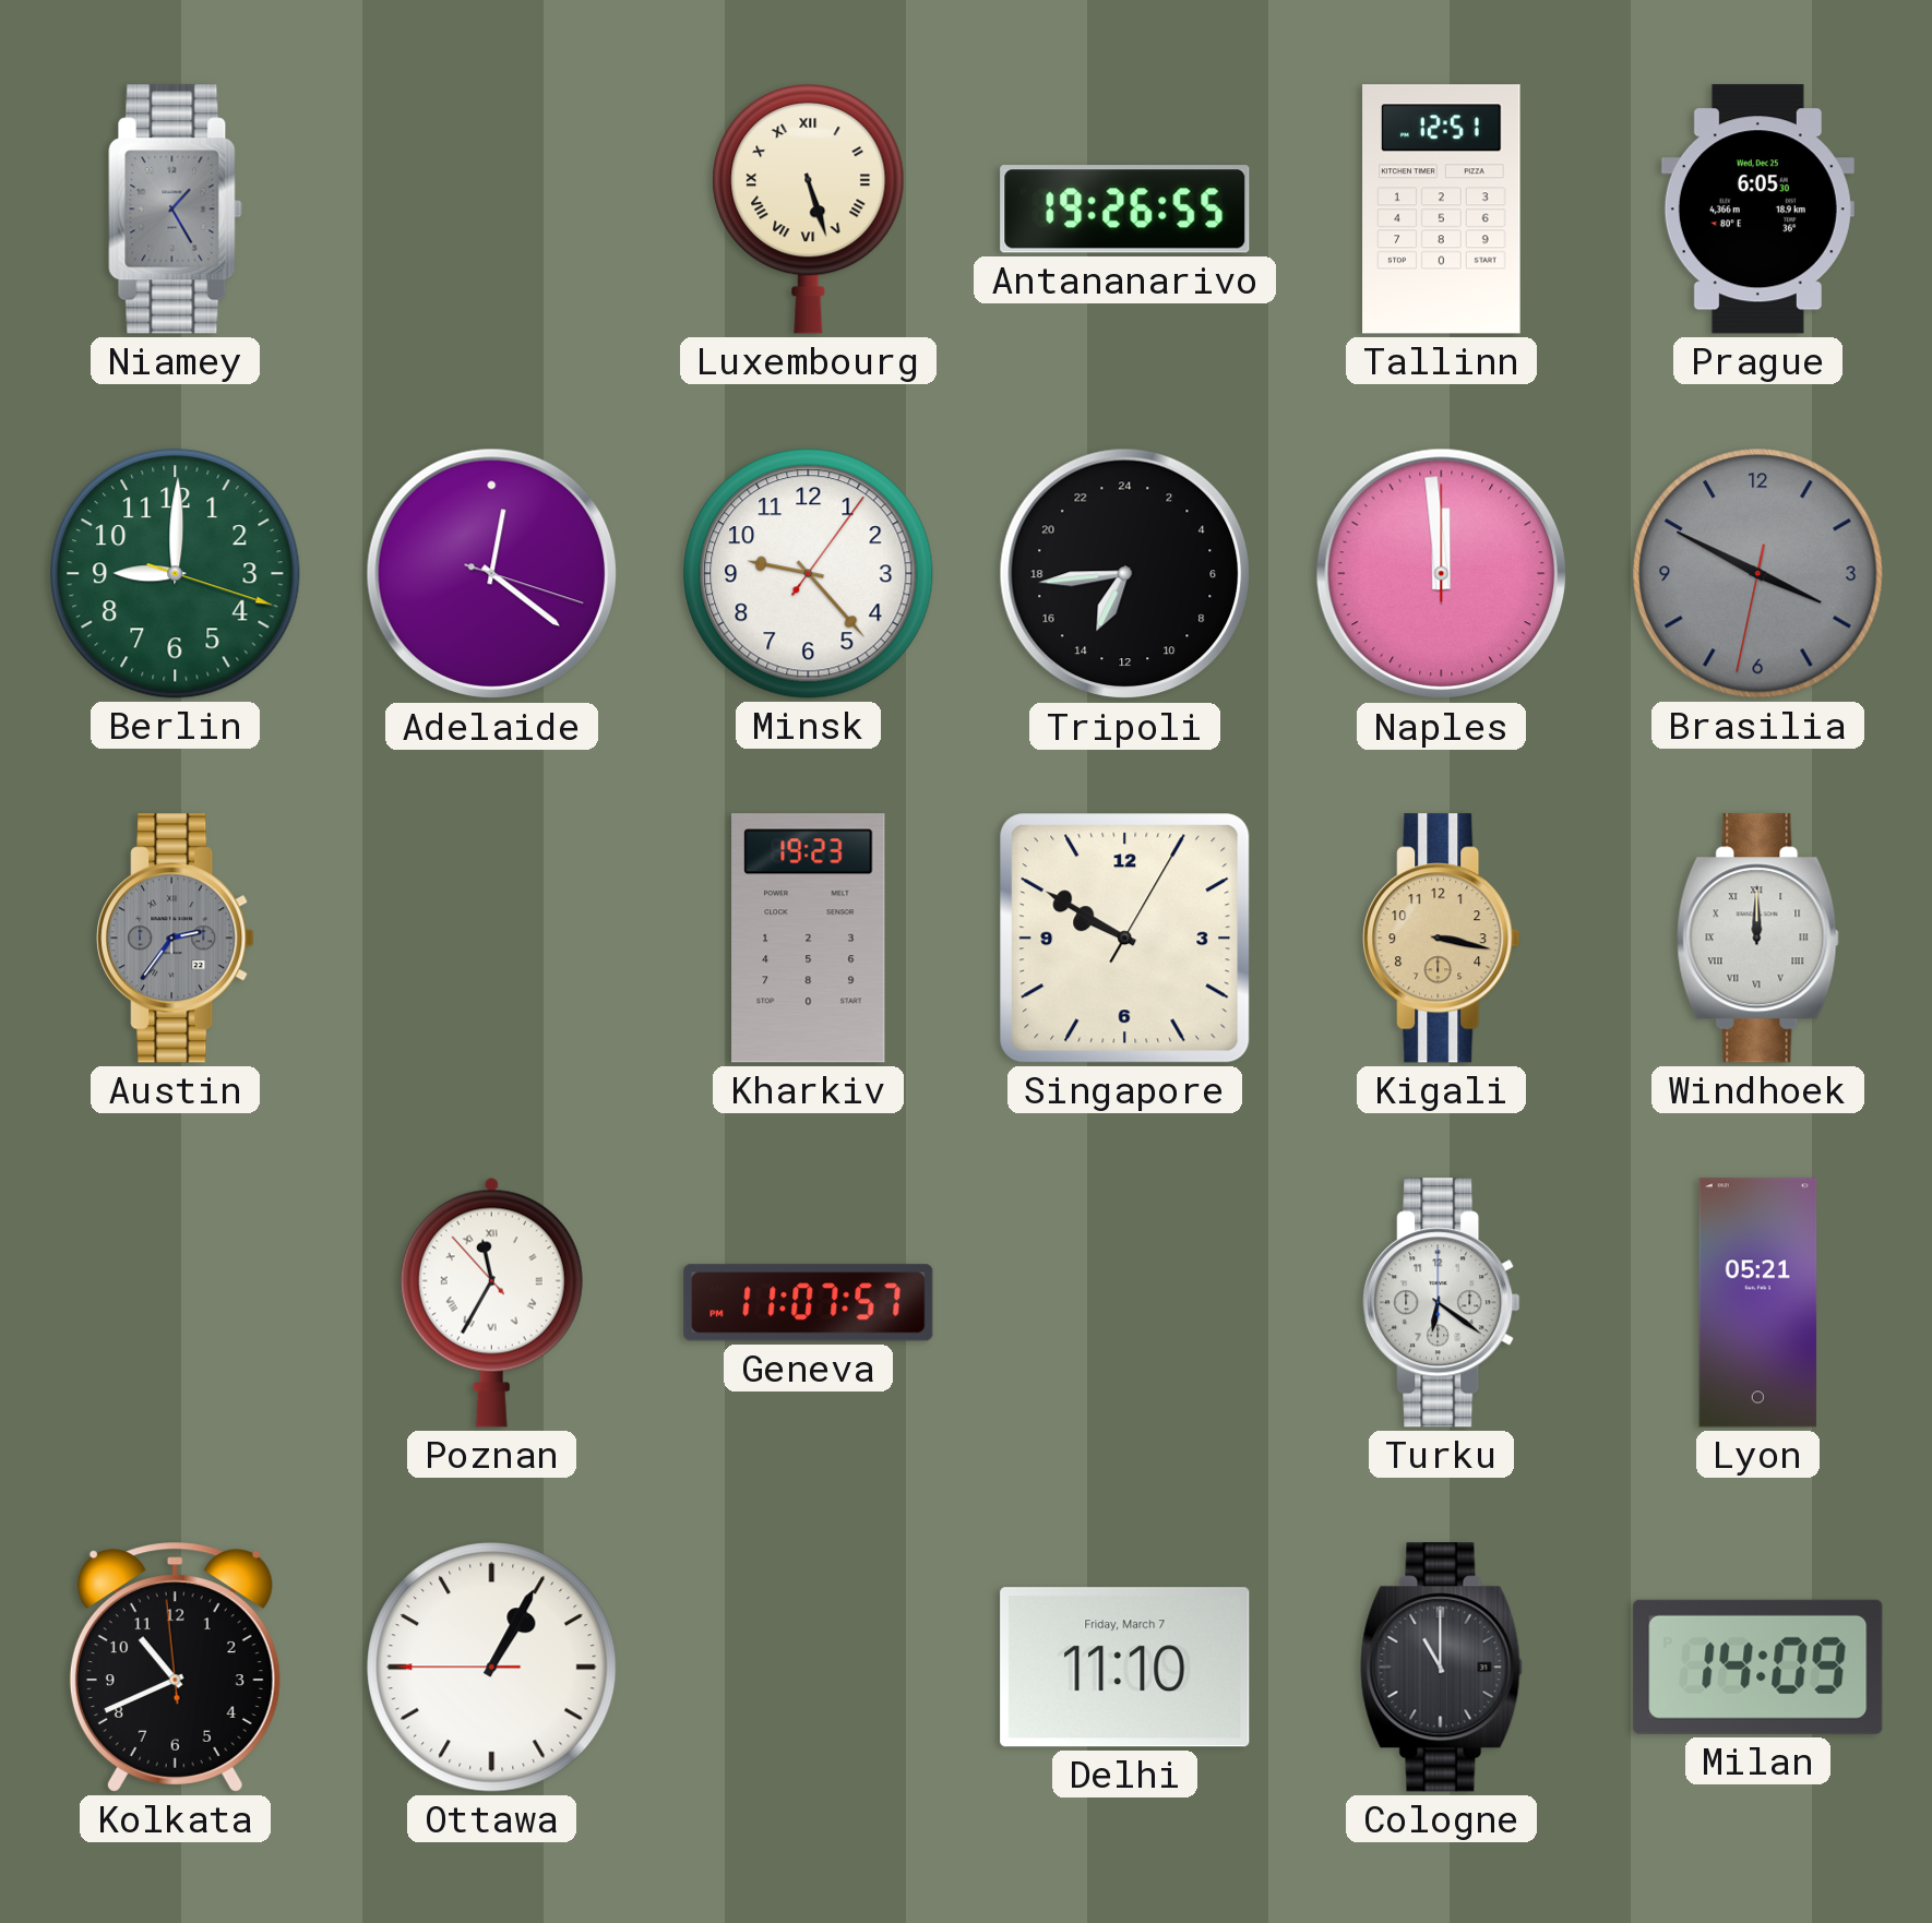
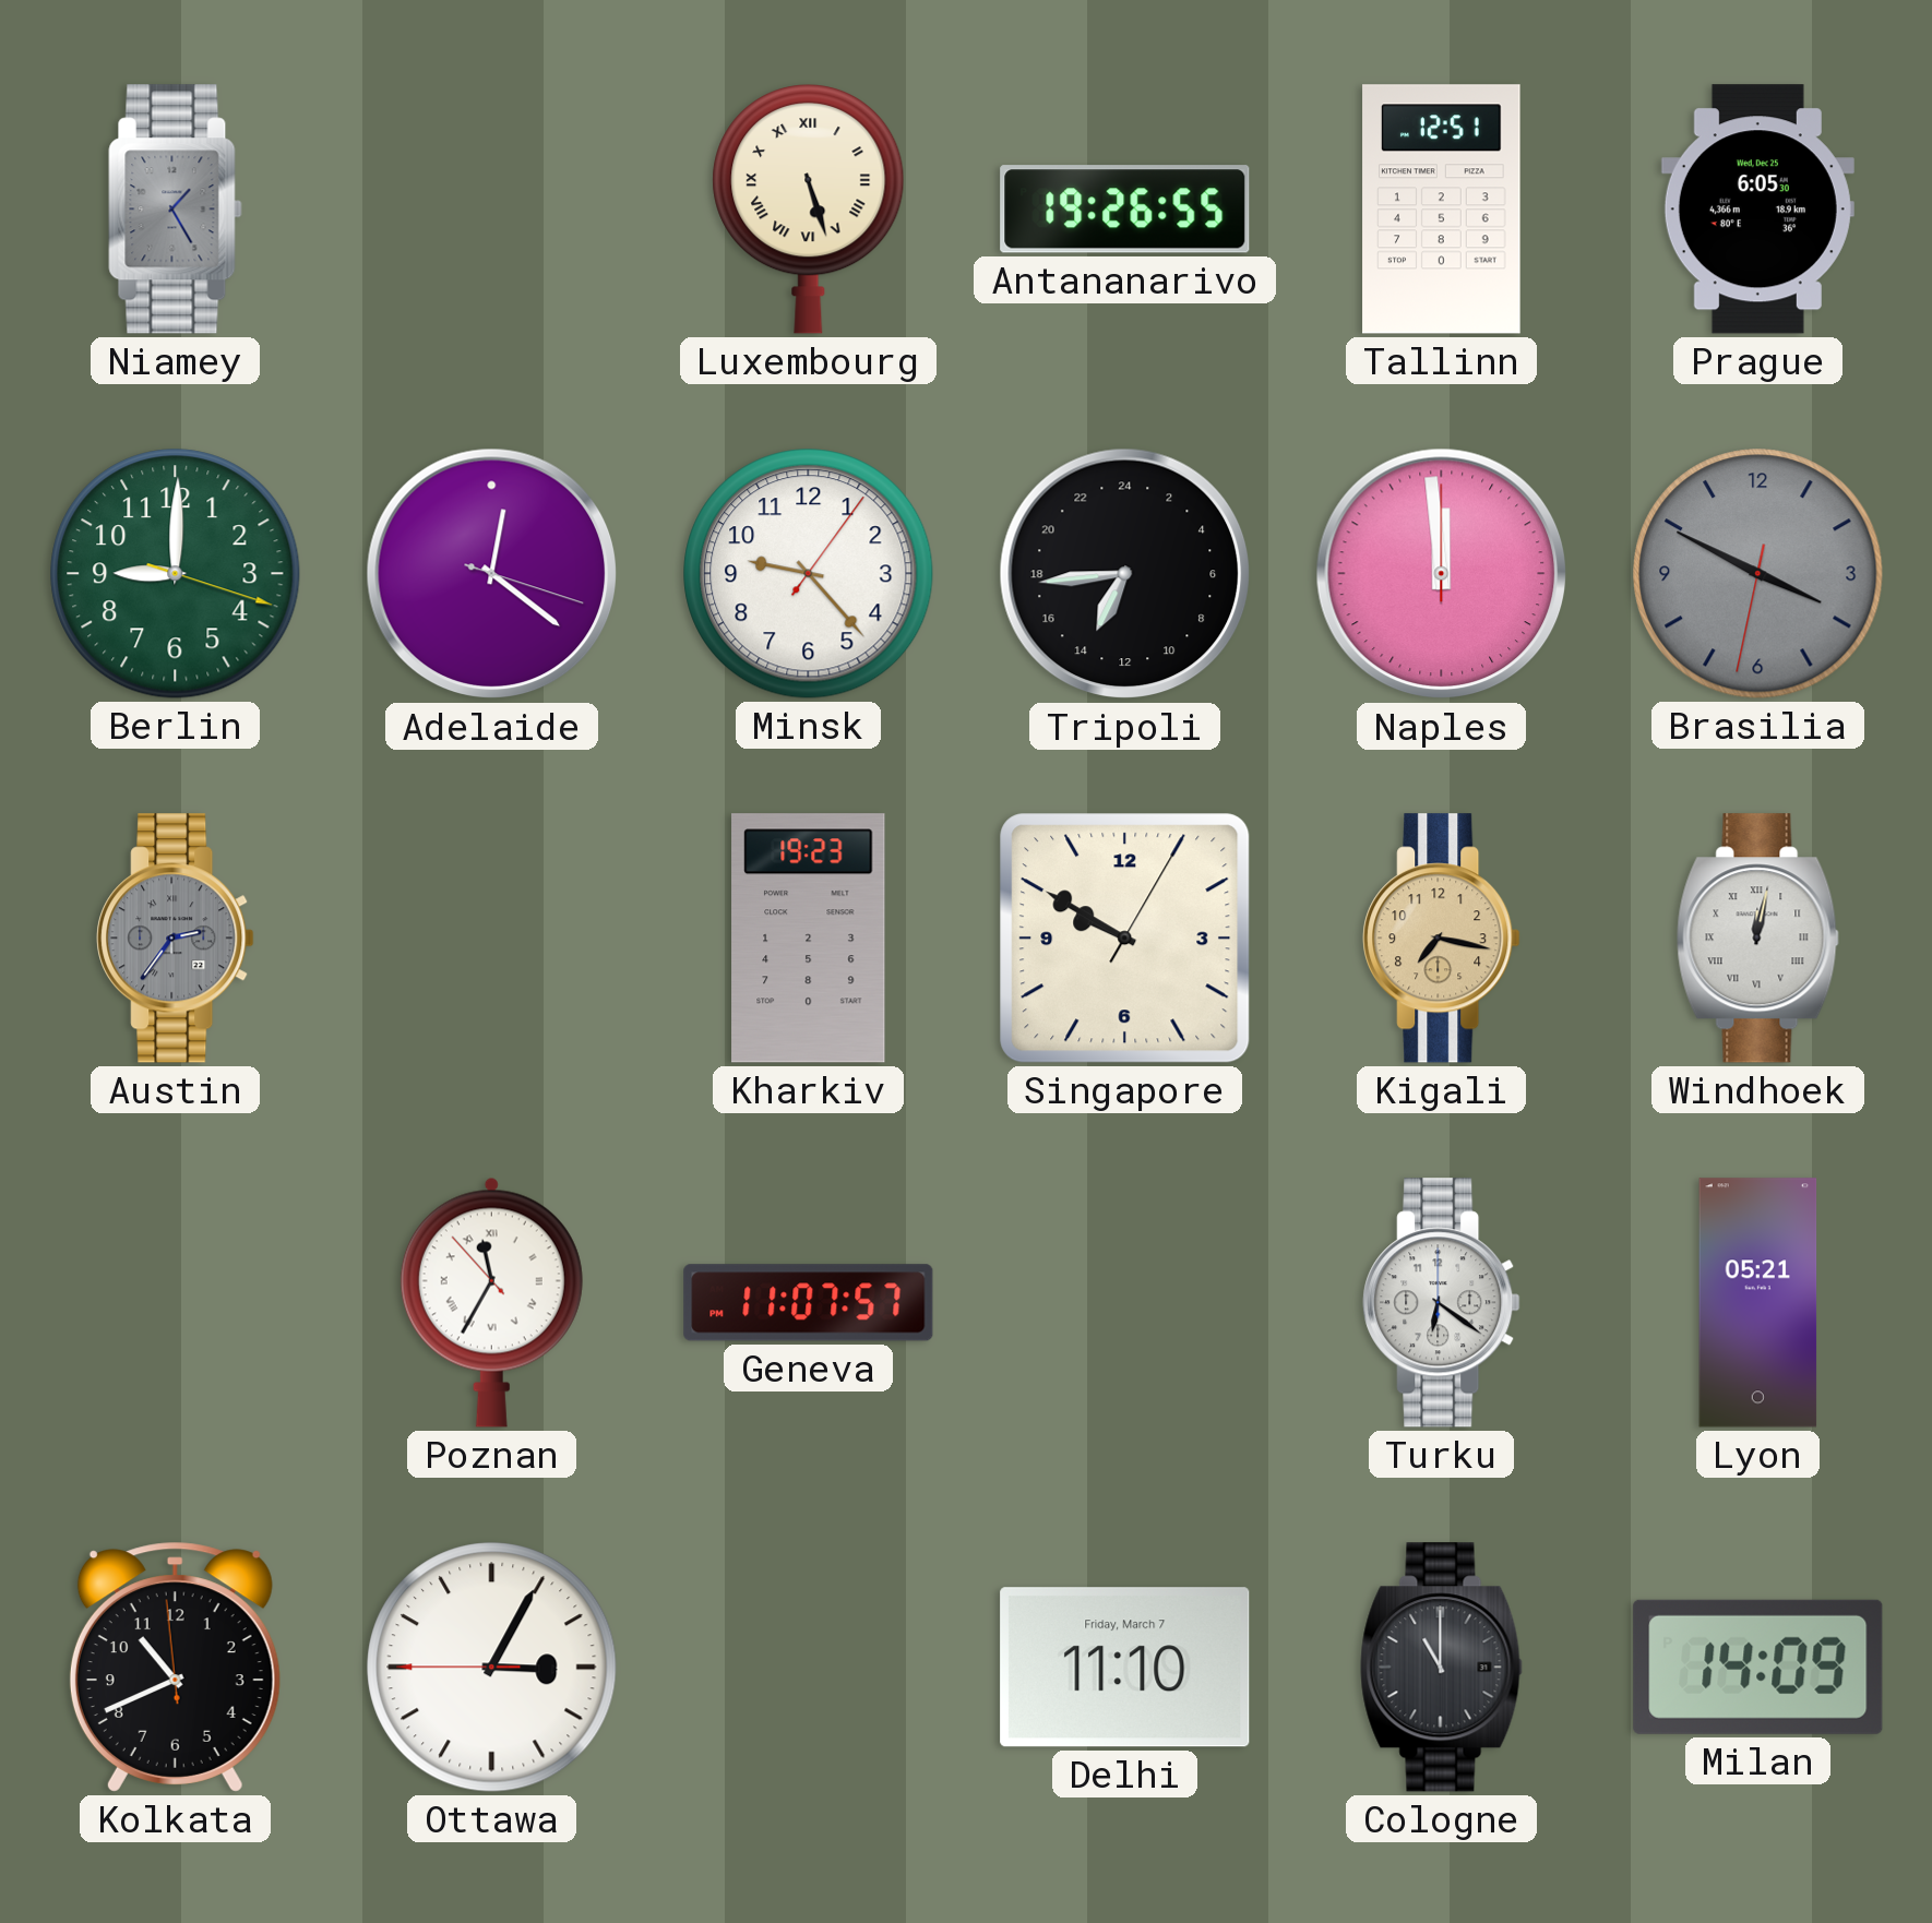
Kigali: 3:17 -> 7:17 (1442, 939)
Windhoek: 12:00 -> 12:02 (1757, 939)
Ottawa: 1:04 -> 3:04 (492, 1668)
